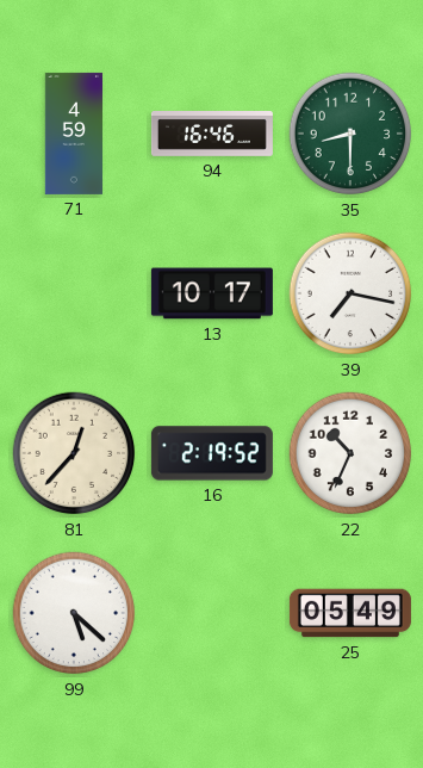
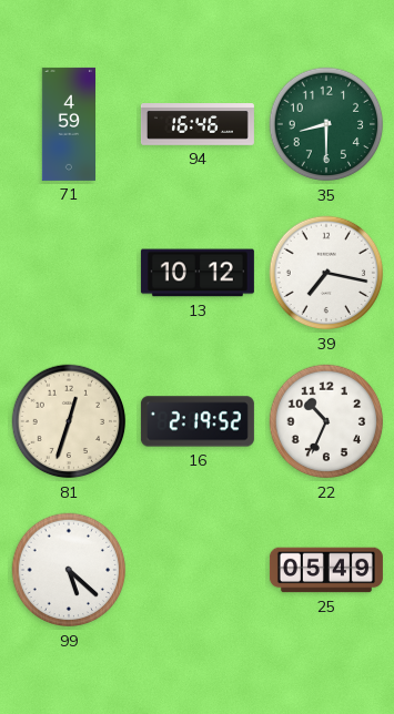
13: 10:17 -> 10:12 (198, 273)
81: 12:37 -> 12:33 (69, 421)
